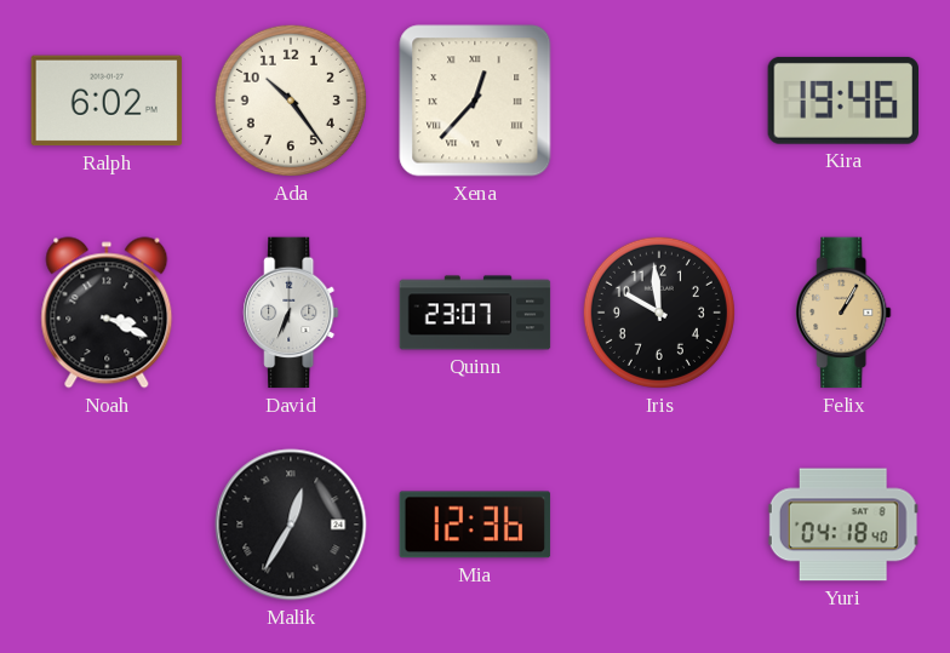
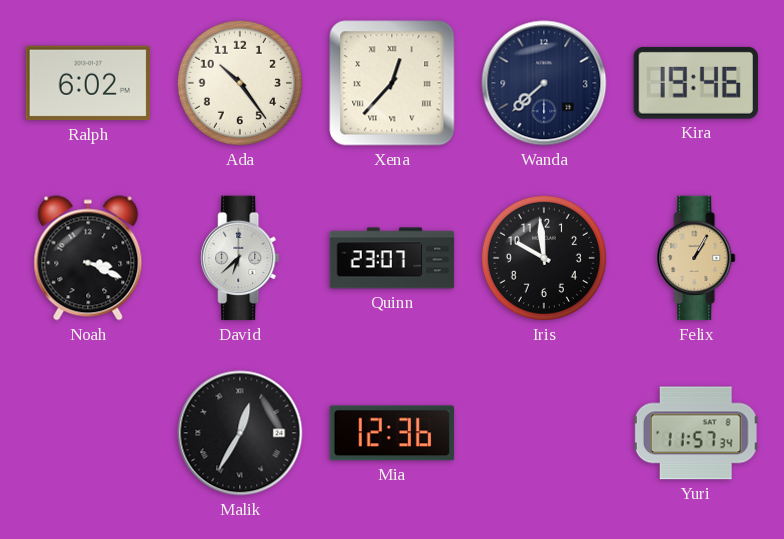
Wanda: none -> 7:38 (544, 83)
David: 6:34 -> 6:38 (240, 258)
Yuri: 04:18 -> 11:57 (696, 433)
